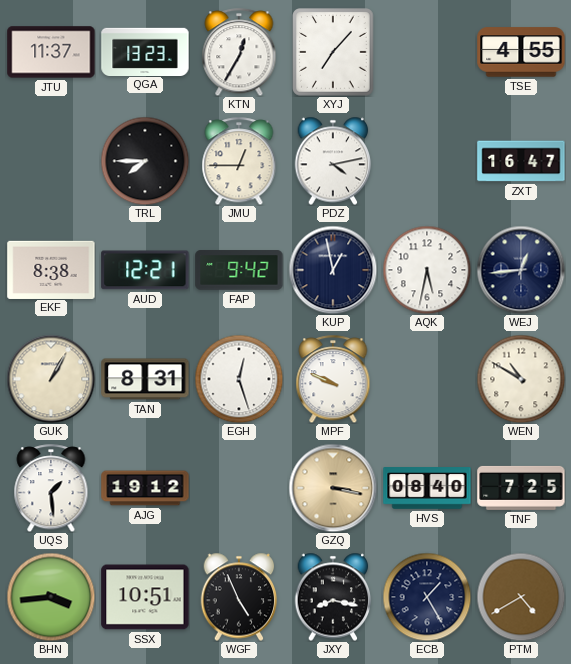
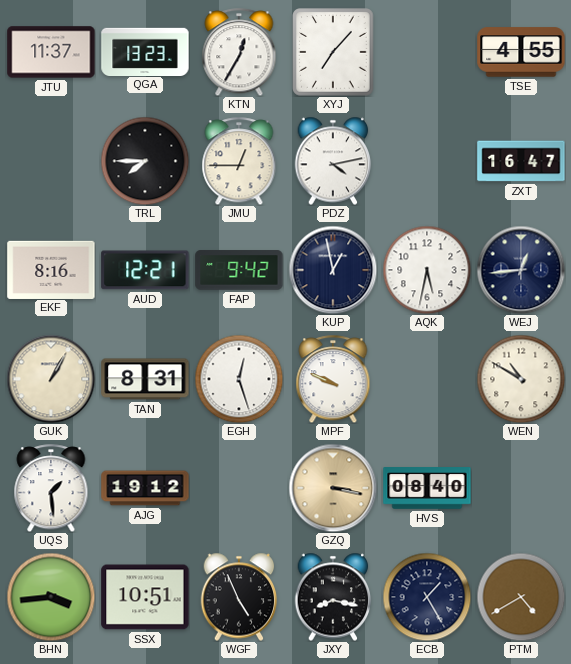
EKF: 8:38 -> 8:16 (51, 269)
TNF: 7:25 -> none (521, 488)
